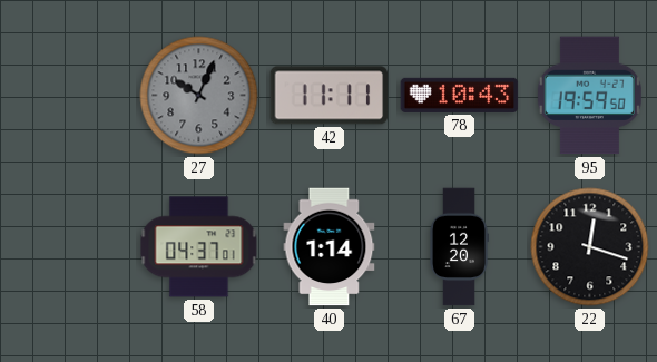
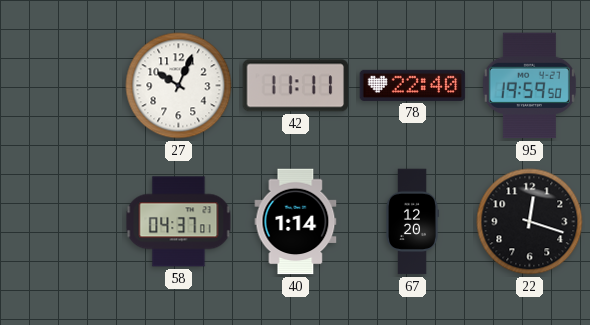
27 dial: grey -> white (179, 86)
78: 10:43 -> 22:40 (413, 85)
